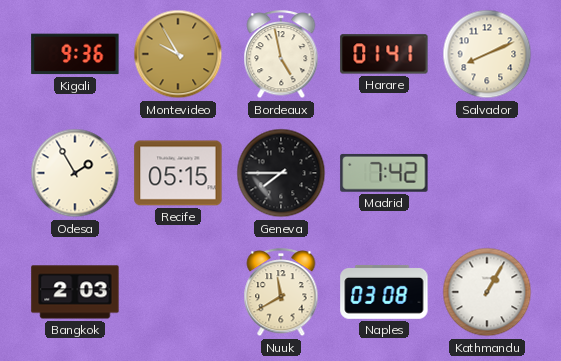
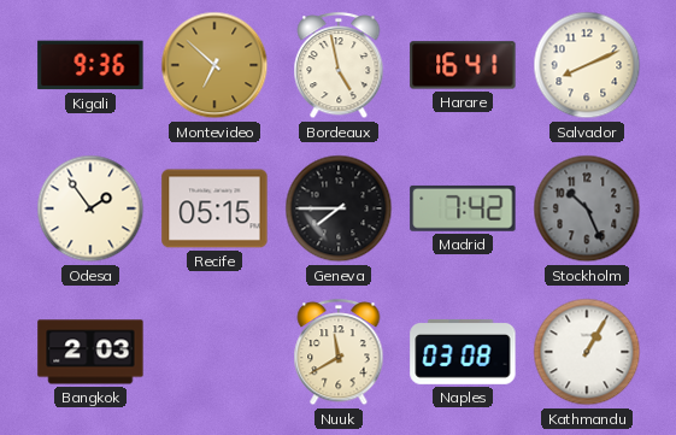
Montevideo: 9:55 -> 6:52 (214, 65)
Harare: 01:41 -> 16:41 (463, 65)
Odesa: 1:55 -> 1:54 (90, 208)
Stockholm: none -> 10:26 (587, 208)
